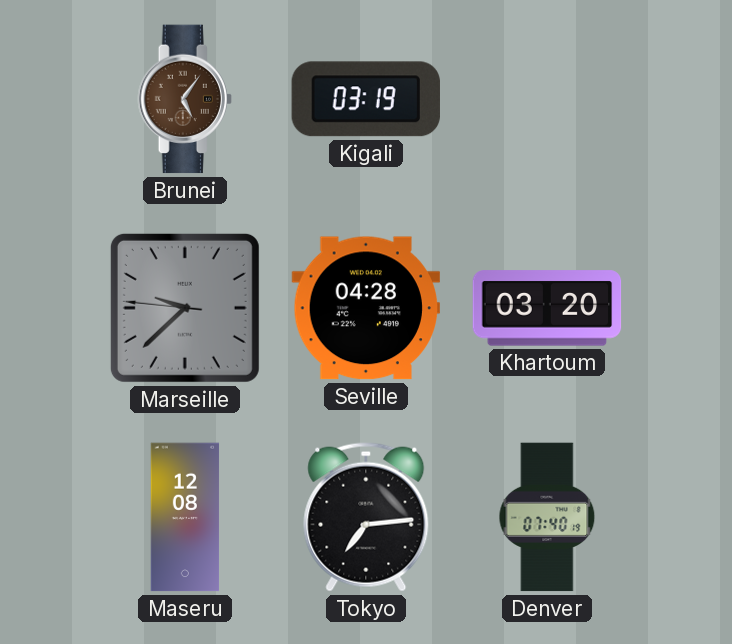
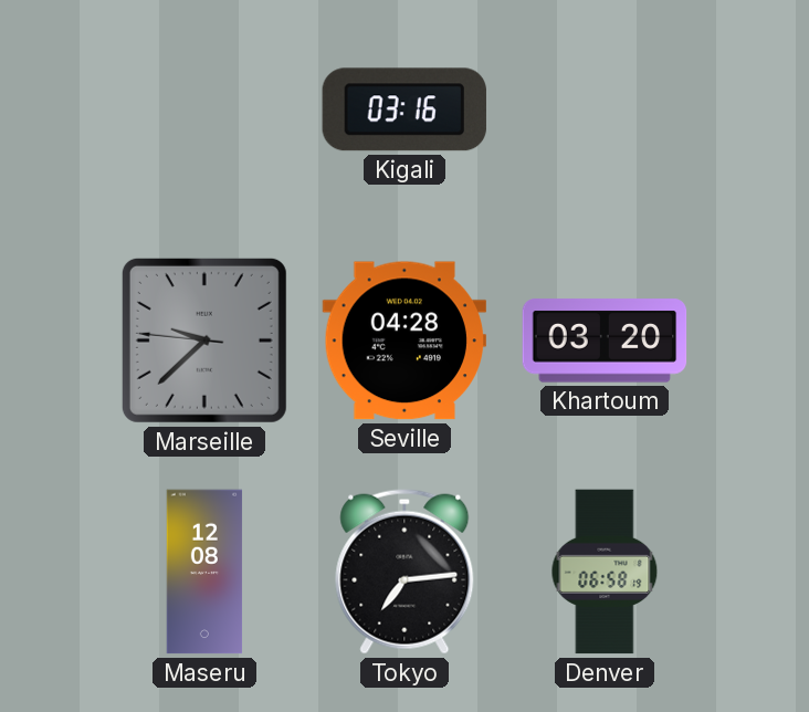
Brunei: 5:06 -> none (185, 99)
Kigali: 03:19 -> 03:16 (404, 109)
Denver: 07:40 -> 06:58 (605, 572)
